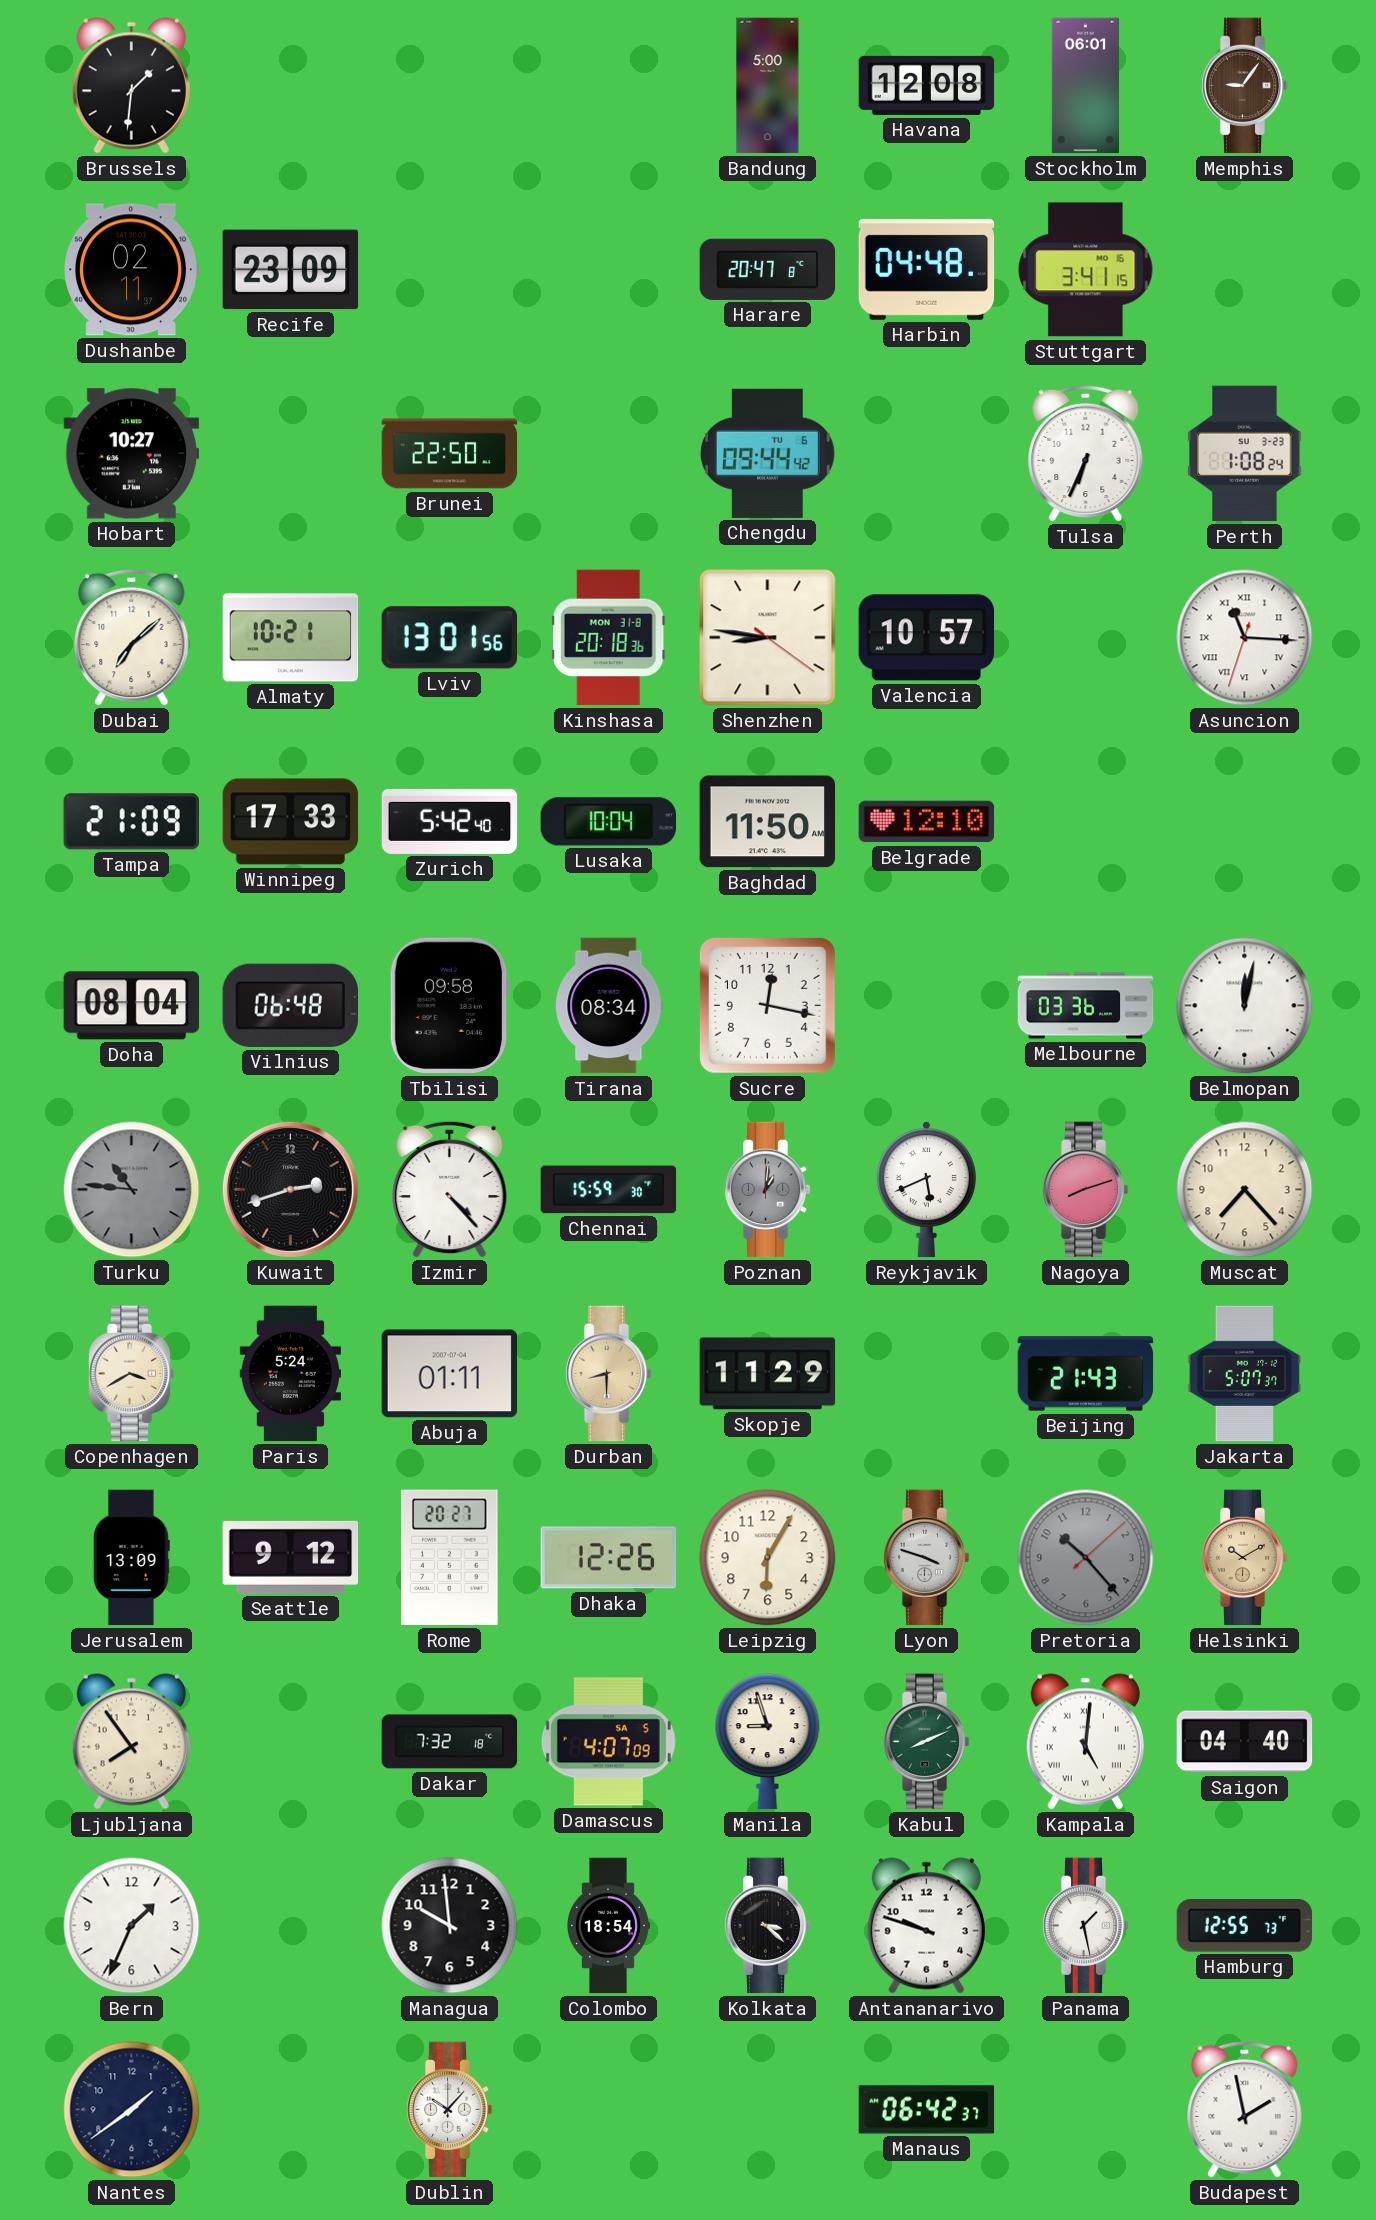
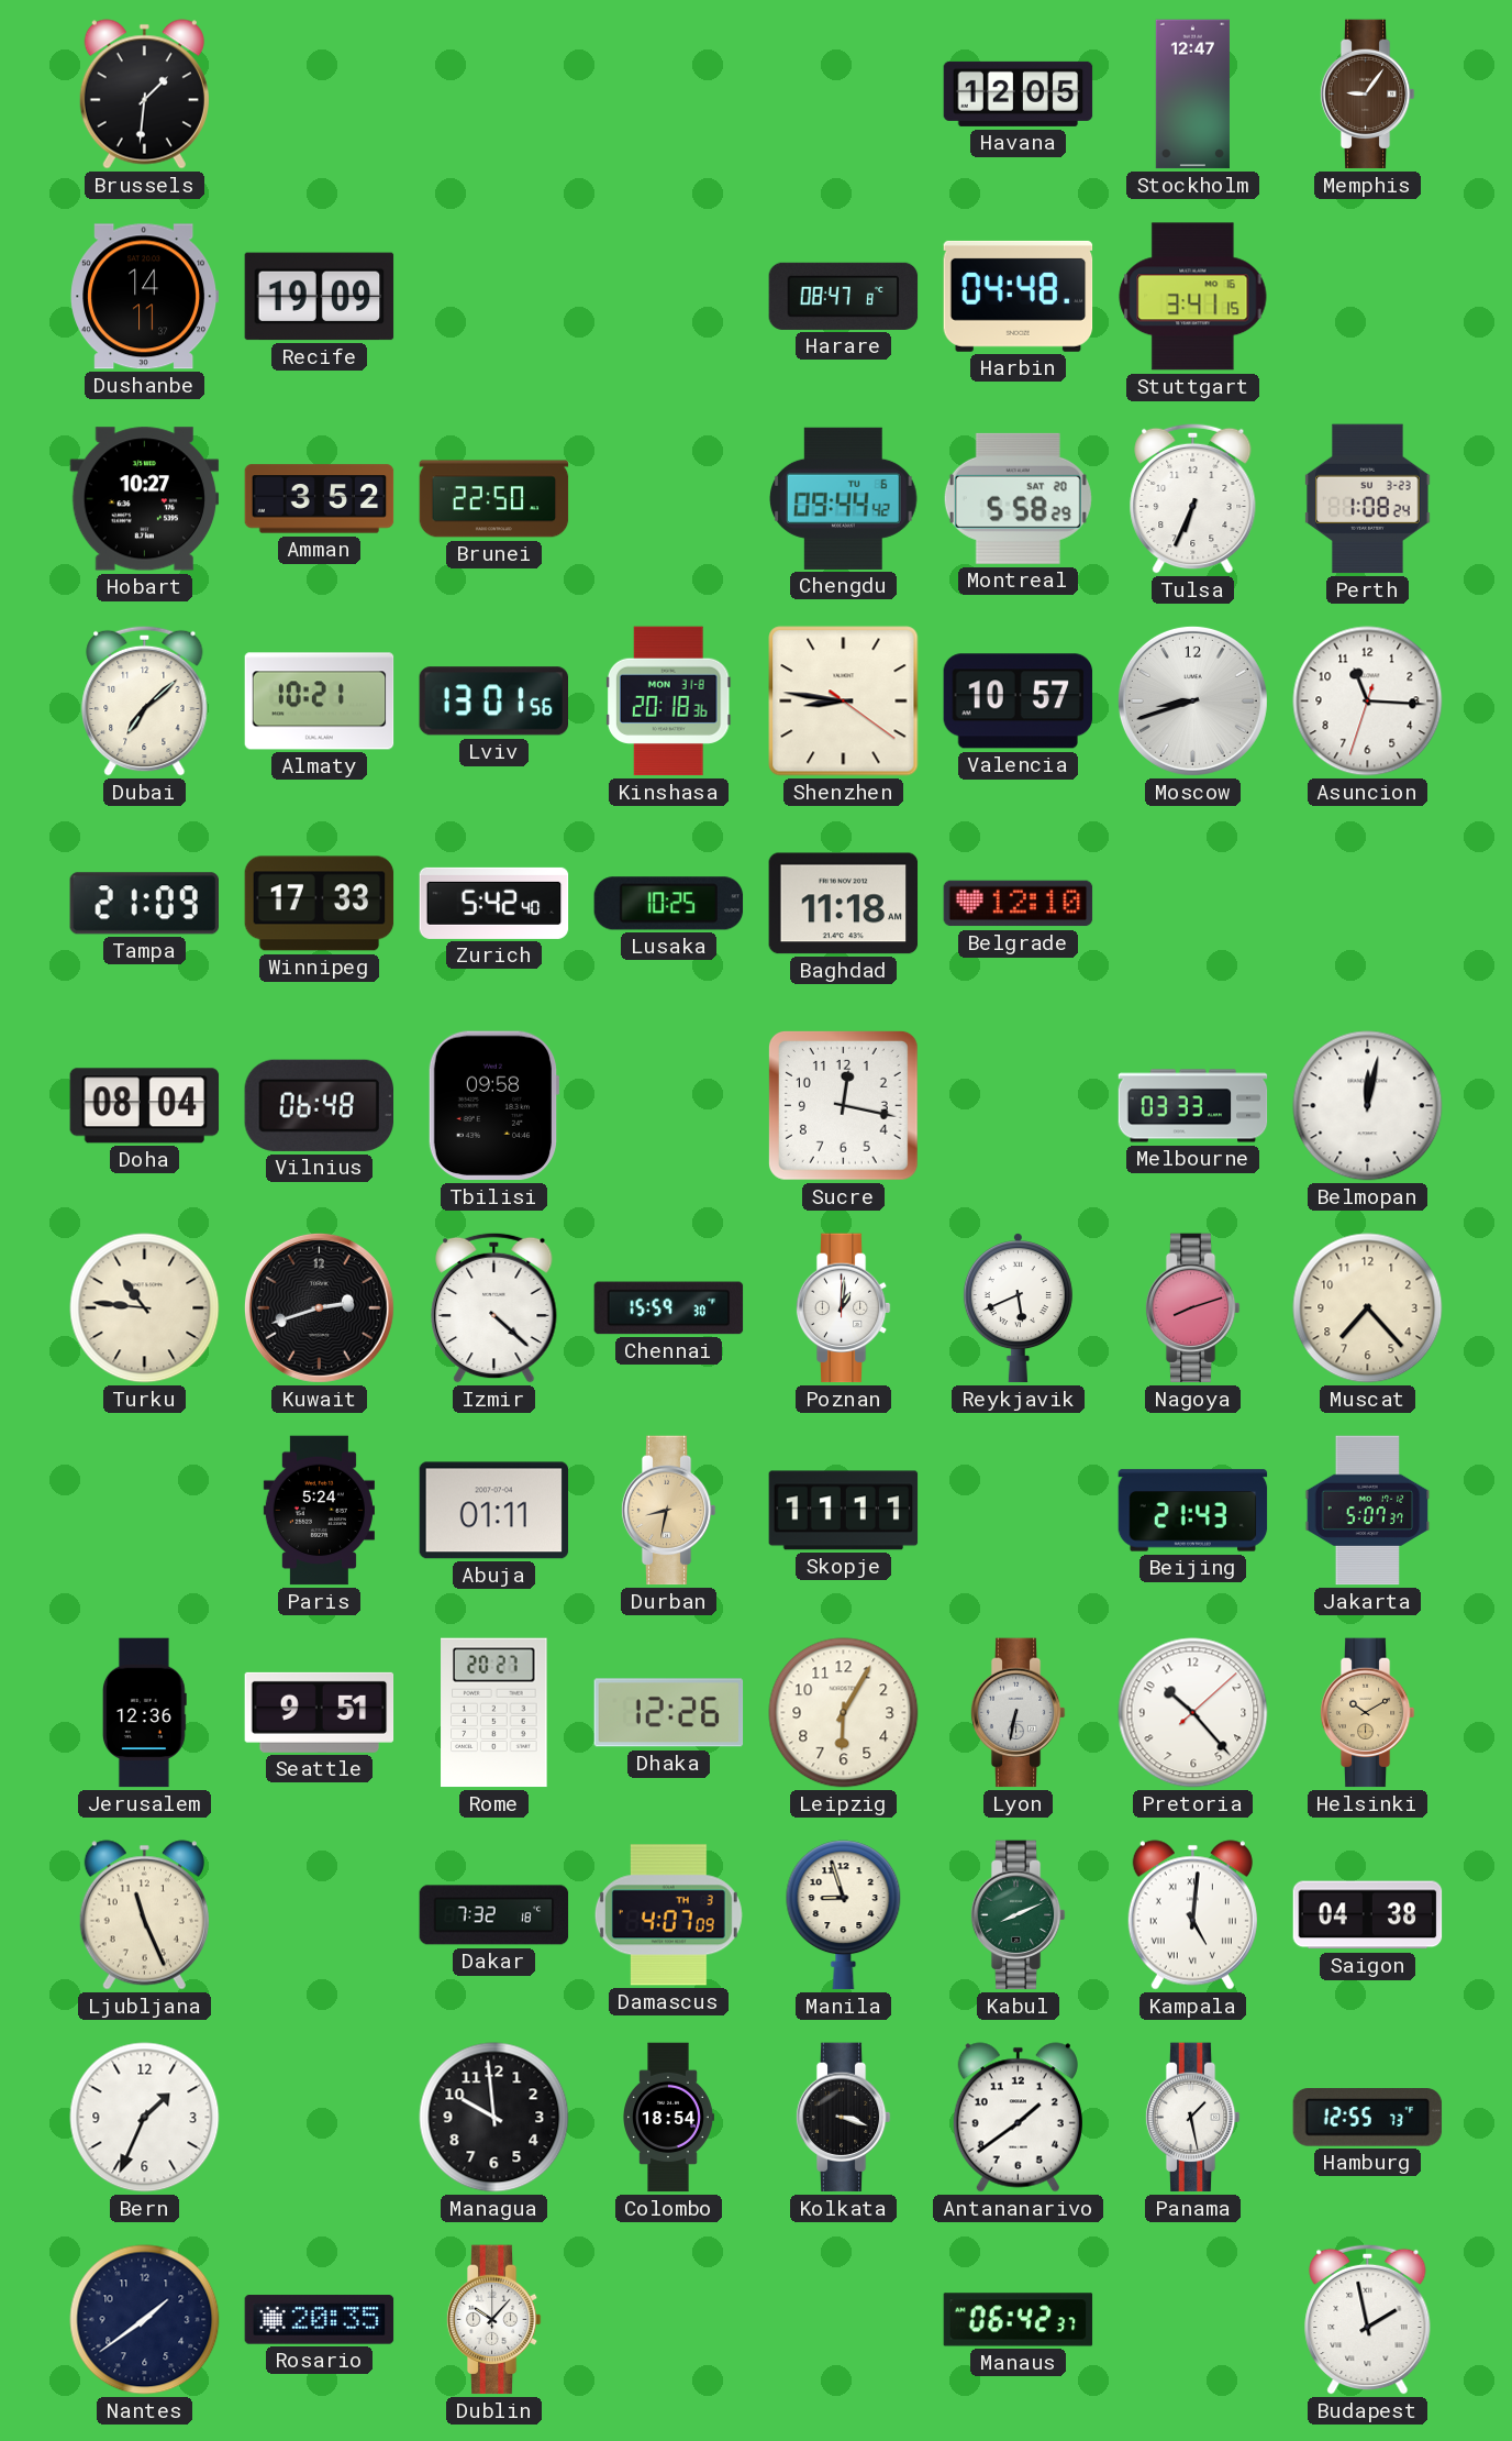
Bandung: 5:00 -> none (768, 86)
Havana: 12:08 -> 12:05 (1019, 93)
Stockholm: 06:01 -> 12:47 (1192, 95)
Dushanbe: 02:11 -> 14:11 (145, 297)
Recife: 23:09 -> 19:09 (320, 297)
Harare: 20:47 -> 08:47 (844, 296)
Amman: none -> 3:52 (320, 499)
Montreal: none -> 5:58 (1018, 498)
Moscow: none -> 8:42 (1192, 700)
Asuncion numerals: Roman -> Arabic (1368, 702)
Lusaka: 10:04 -> 10:25 (669, 904)
Baghdad: 11:50 -> 11:18 (844, 904)
Tirana: 08:34 -> none (609, 1006)
Melbourne: 03:36 -> 03:33 (1193, 1106)
Turku dial: grey -> cream (145, 1308)
Izmir: 4:23 -> 4:22 (494, 1307)
Poznan dial: grey -> white (843, 1308)
Copenhagen: 3:40 -> none (131, 1374)
Durban: 8:30 -> 8:32 (668, 1511)
Skopje: 11:29 -> 11:11 (844, 1511)
Jerusalem: 13:09 -> 12:36 (144, 1713)
Seattle: 9:12 -> 9:51 (320, 1712)
Lyon: 3:48 -> 6:32 (1018, 1713)
Pretoria dial: grey -> white (1193, 1713)
Ljubljana: 7:54 -> 11:26 (144, 1915)
Damascus date: SA 5 -> TH 3 (668, 1915)
Saigon: 04:40 -> 04:38 (1368, 1915)
Kolkata: 3:22 -> 3:18 (843, 2118)
Antananarivo: 9:48 -> 1:39 (1018, 2118)
Rosario: none -> 20:35 (320, 2320)
